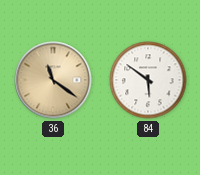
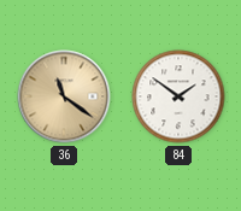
84: 5:51 -> 1:51 (178, 96)
